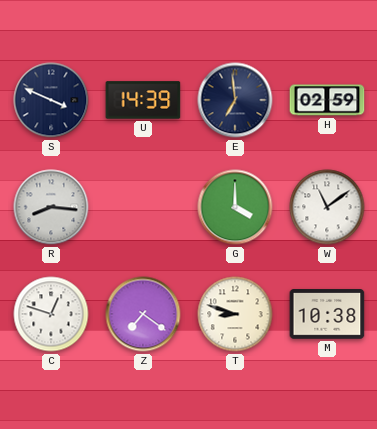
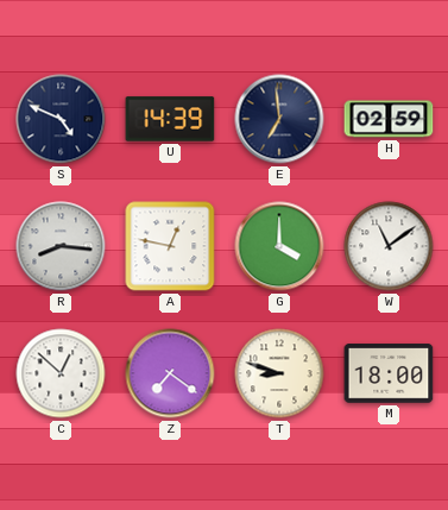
S: 3:49 -> 4:49 (61, 119)
A: none -> 12:47 (170, 246)
C: 12:48 -> 12:52 (61, 373)
M: 10:38 -> 18:00 (389, 373)
